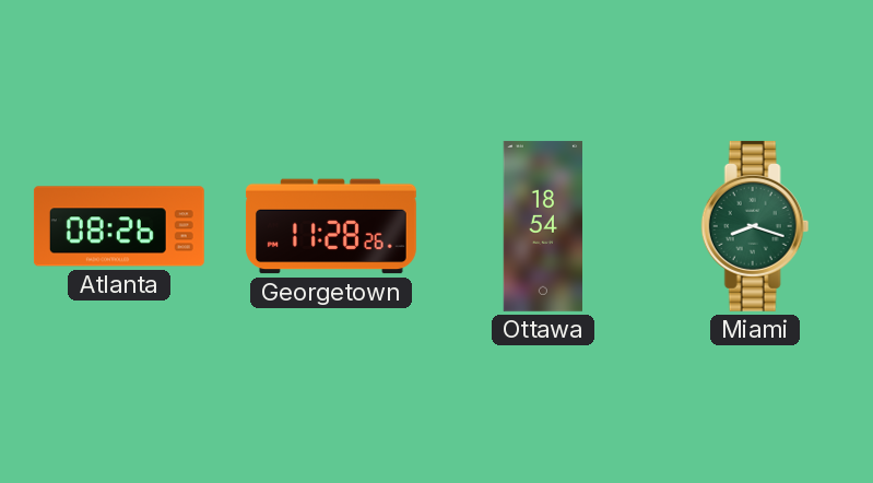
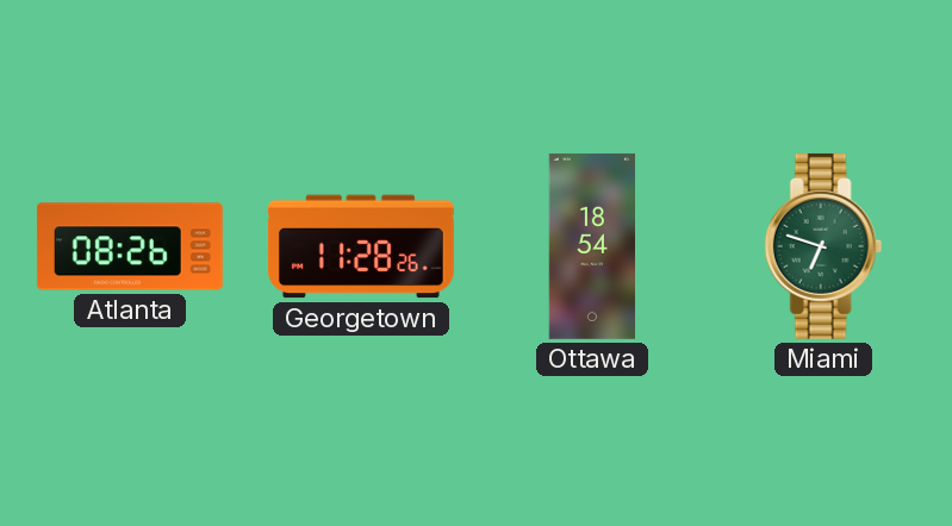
Miami: 8:18 -> 6:48 (823, 246)
